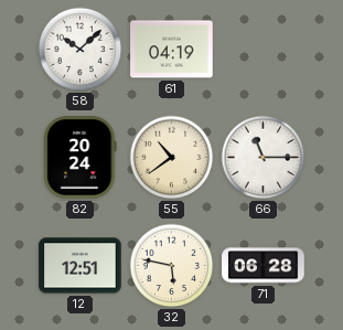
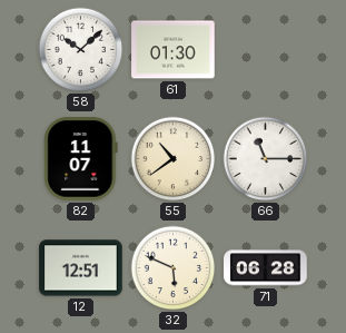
61: 04:19 -> 01:30 (174, 50)
82: 20:24 -> 11:07 (81, 159)
32: 5:47 -> 5:49 (174, 268)
